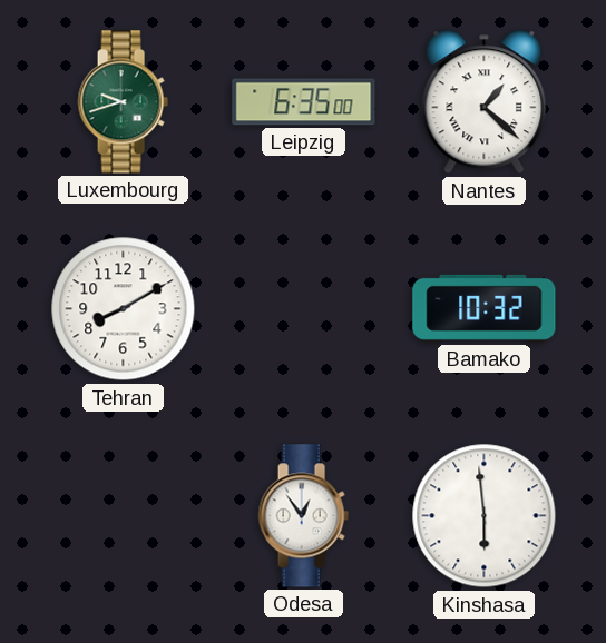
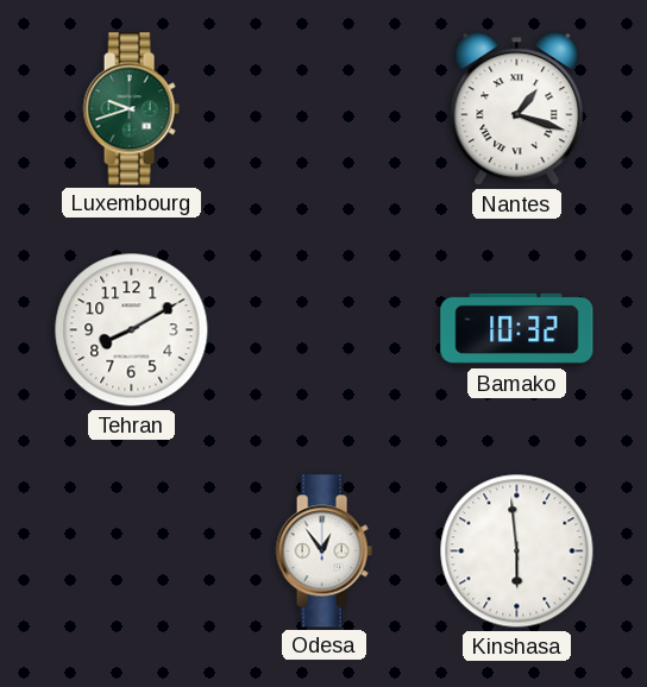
Leipzig: 6:35 -> none (304, 102)
Nantes: 1:22 -> 1:18 (517, 109)
